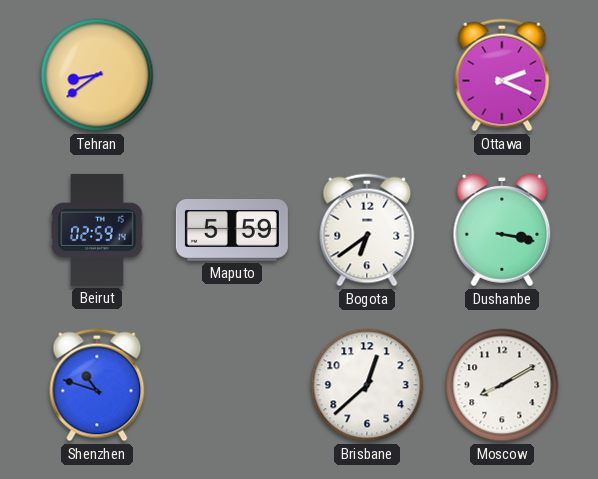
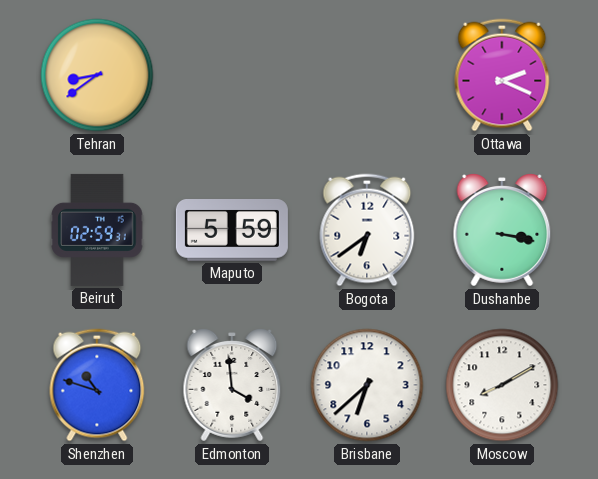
Beirut: 02:59:14 -> 02:59:31 (97, 230)
Edmonton: none -> 3:59 (232, 385)
Brisbane: 12:38 -> 6:38 (367, 385)
